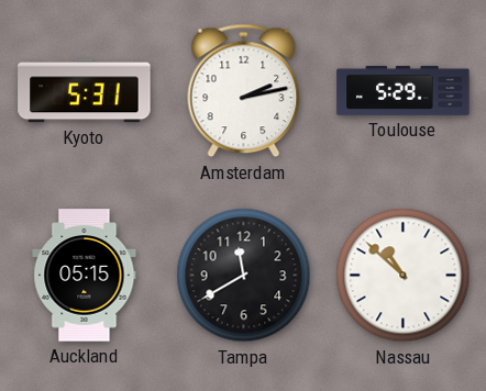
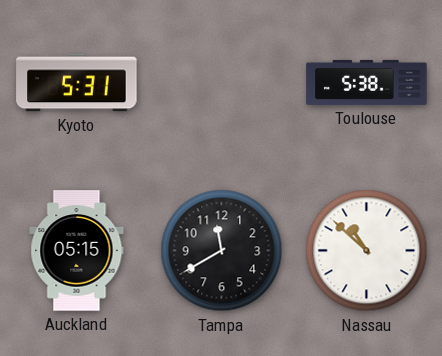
Amsterdam: 2:13 -> none (244, 91)
Toulouse: 5:29 -> 5:38 (367, 82)
